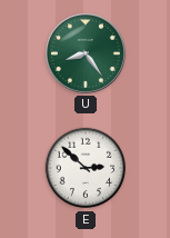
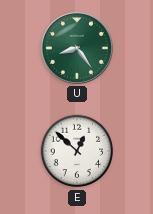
E: 2:52 -> 12:52 (77, 151)
